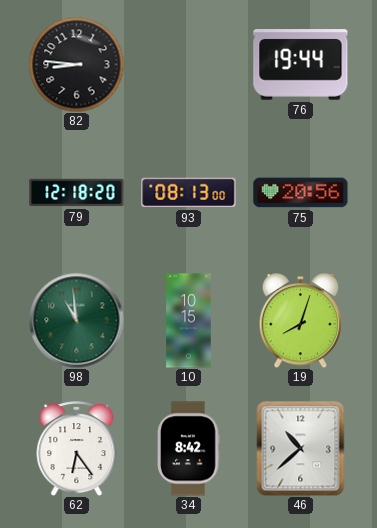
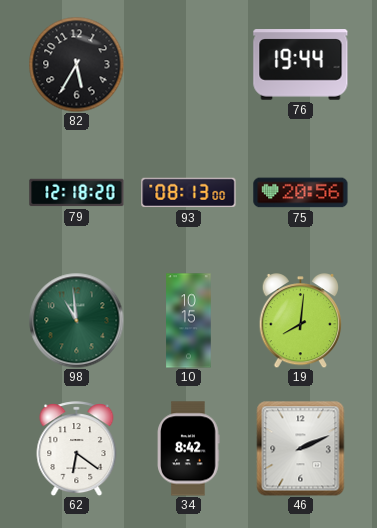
82: 8:46 -> 5:35 (76, 64)
19: 8:03 -> 8:01 (301, 321)
62: 6:24 -> 6:21 (77, 449)
46: 10:38 -> 2:11 (301, 448)
